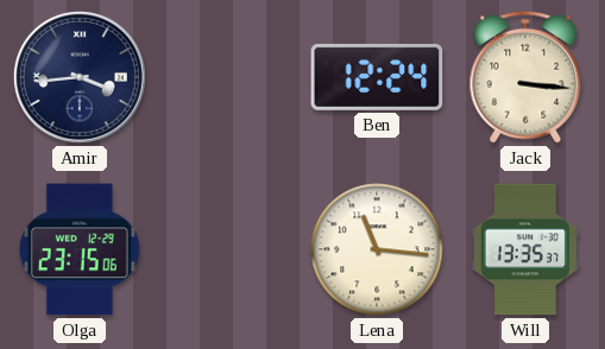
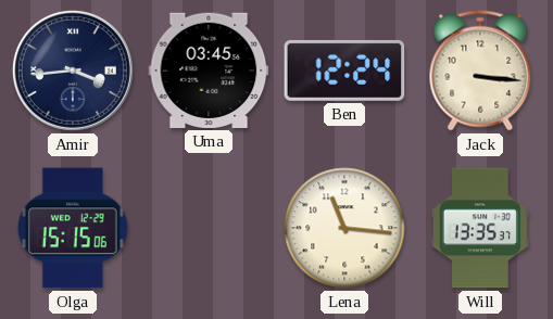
Uma: none -> 03:45 (209, 71)
Olga: 23:15 -> 15:15 (73, 228)
